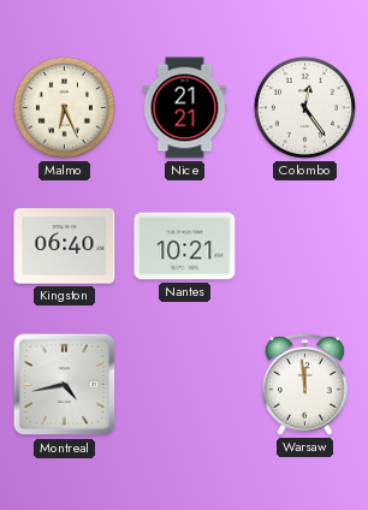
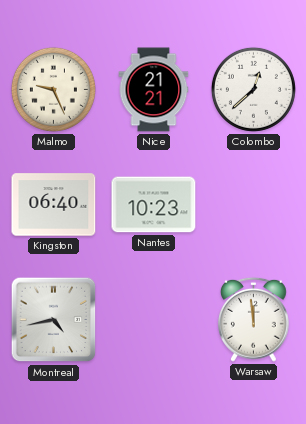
Malmo: 6:26 -> 9:26 (53, 89)
Colombo: 12:24 -> 12:38 (253, 89)
Nantes: 10:21 -> 10:23 (154, 205)
